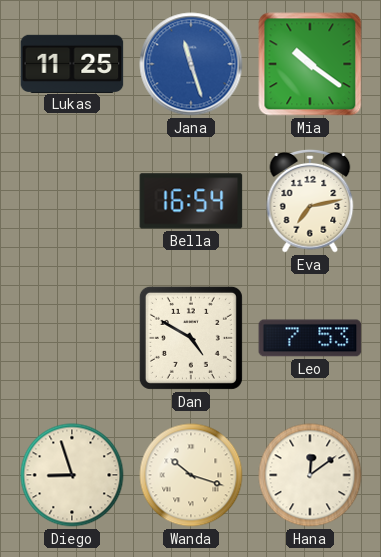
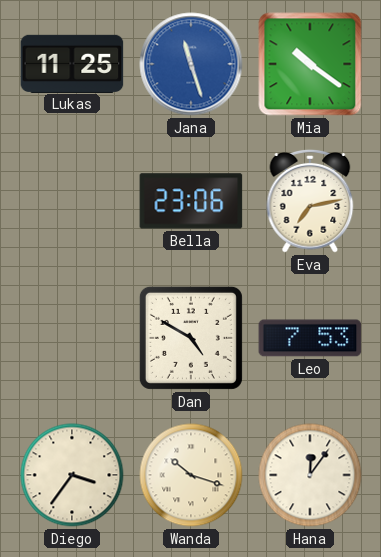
Bella: 16:54 -> 23:06 (191, 201)
Diego: 8:57 -> 3:36 (72, 475)
Hana: 12:09 -> 12:06 (310, 475)
